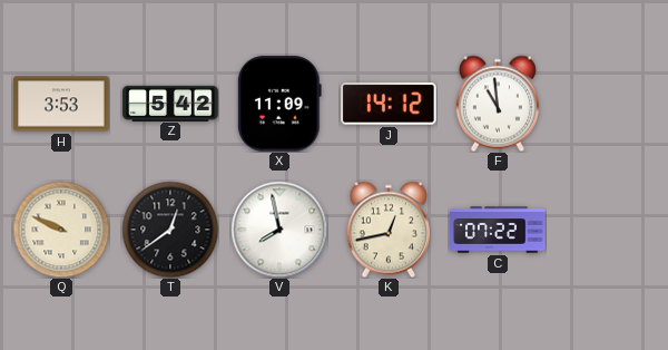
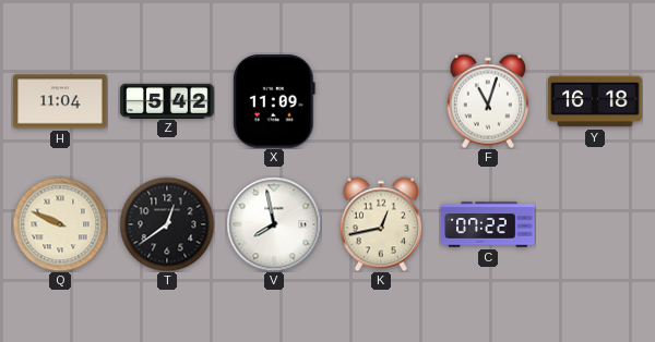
H: 3:53 -> 11:04 (60, 101)
J: 14:12 -> none (389, 105)
F: 10:59 -> 11:03 (488, 101)
Y: none -> 16:18 (595, 101)
